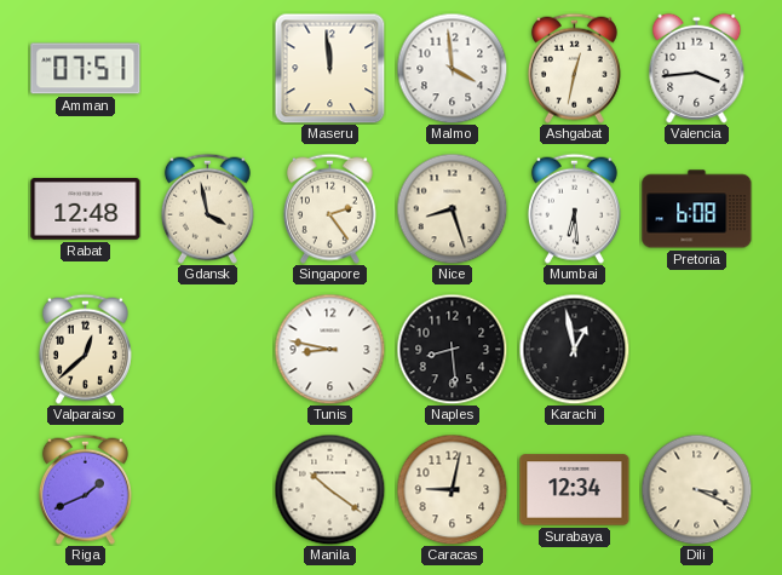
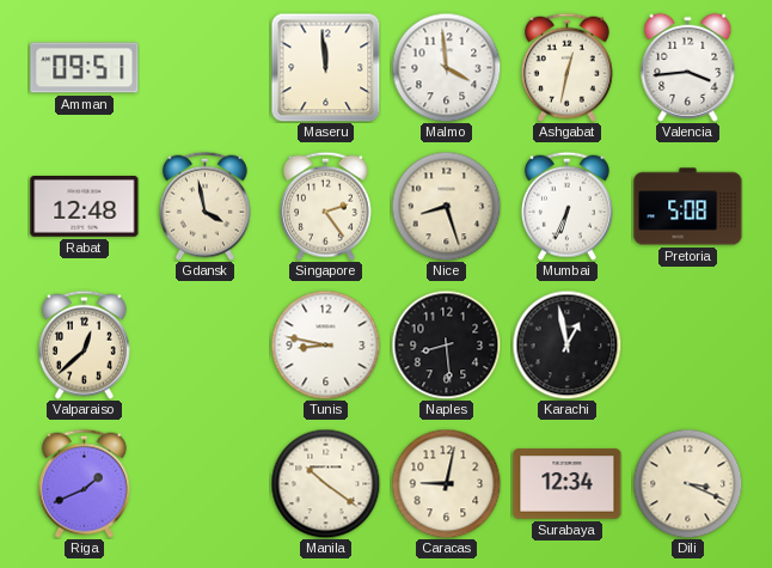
Amman: 07:51 -> 09:51 (85, 68)
Mumbai: 6:29 -> 6:34 (566, 206)
Pretoria: 6:08 -> 5:08 (688, 207)
